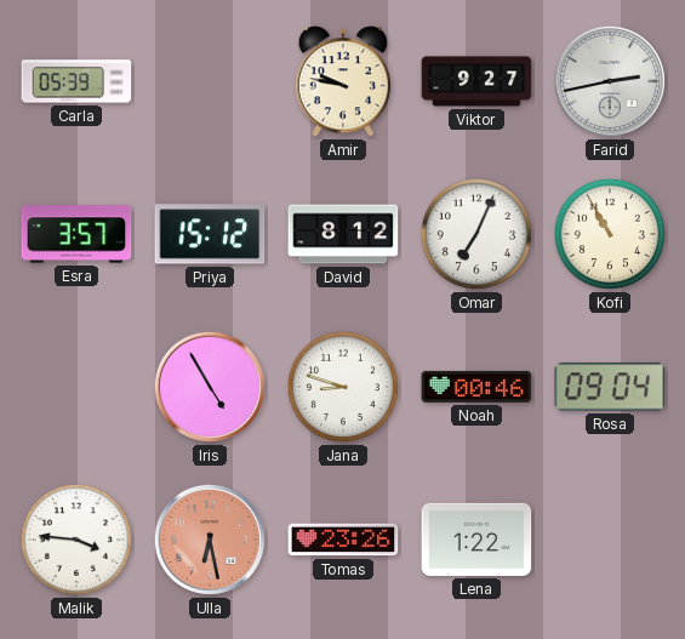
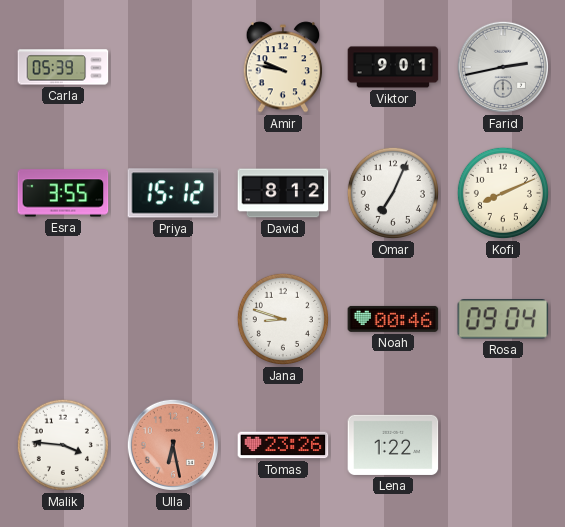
Viktor: 9:27 -> 9:01 (393, 67)
Esra: 3:57 -> 3:55 (63, 193)
Kofi: 10:55 -> 8:11 (503, 193)
Iris: 4:55 -> none (210, 387)
